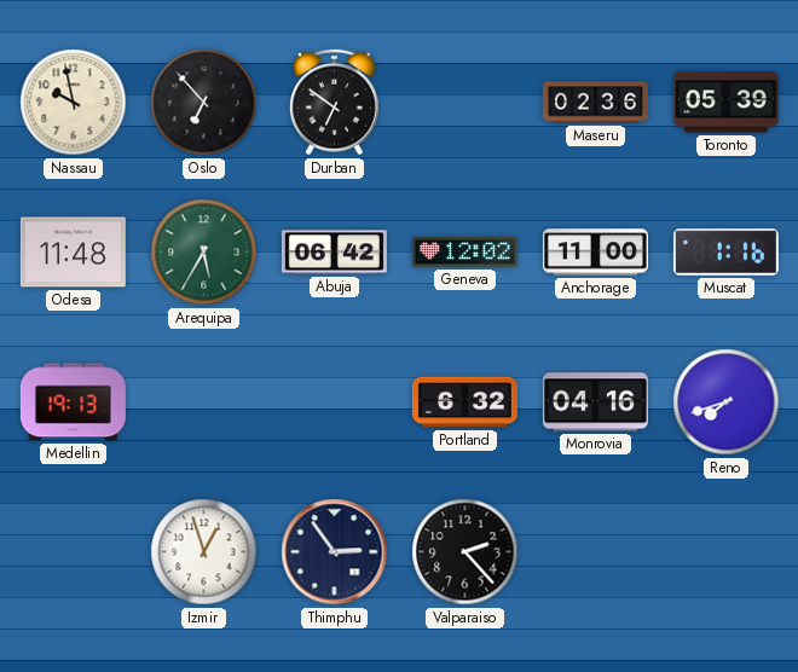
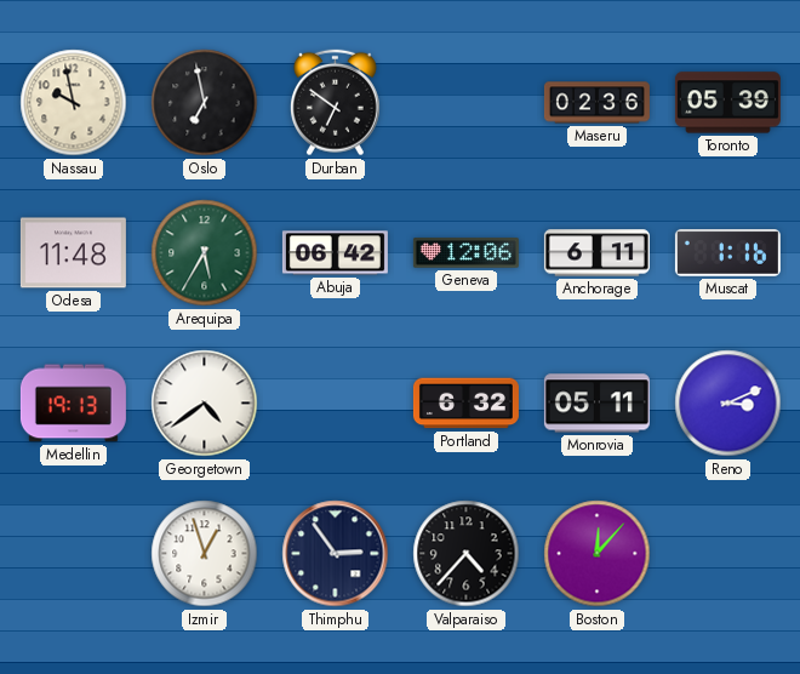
Oslo: 6:53 -> 6:58 (205, 103)
Geneva: 12:02 -> 12:06 (465, 253)
Anchorage: 11:00 -> 6:11 (596, 253)
Georgetown: none -> 4:39 (205, 404)
Monrovia: 04:16 -> 05:11 (596, 404)
Reno: 7:42 -> 3:11 (728, 404)
Valparaiso: 2:23 -> 4:37 (467, 554)
Boston: none -> 12:07 (598, 554)
